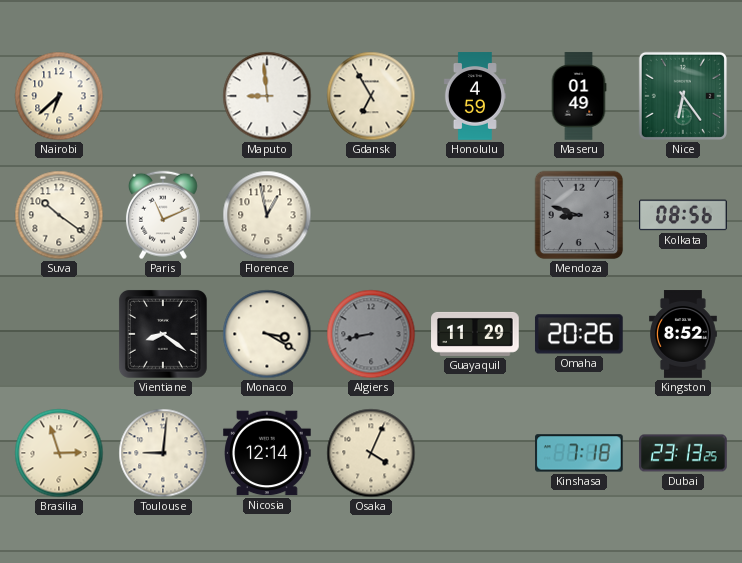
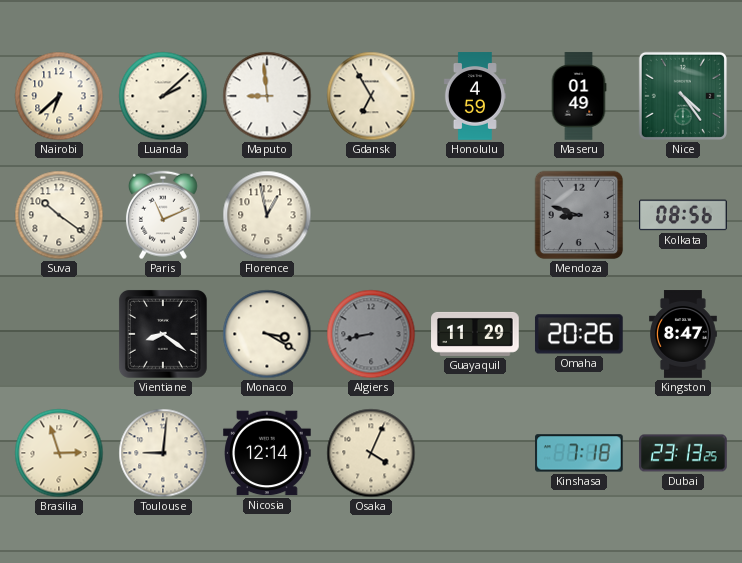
Luanda: none -> 2:08 (163, 96)
Nice: 6:24 -> 4:24 (683, 96)
Kingston: 8:52 -> 8:47 (684, 334)
